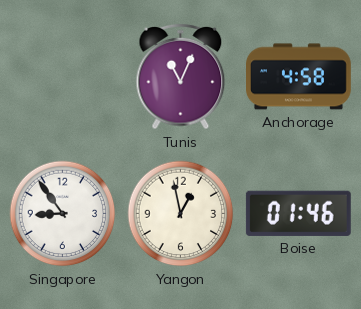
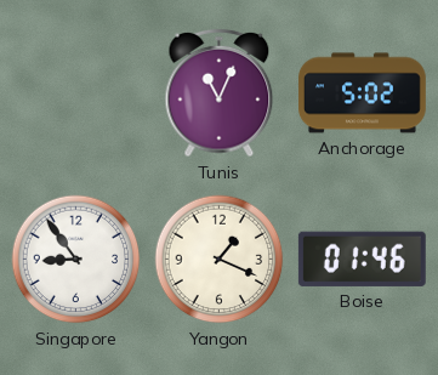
Anchorage: 4:58 -> 5:02 (363, 93)
Yangon: 12:58 -> 1:19 (220, 260)
